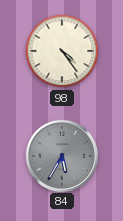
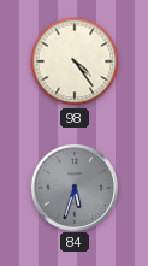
84: 5:35 -> 5:33 (73, 187)
